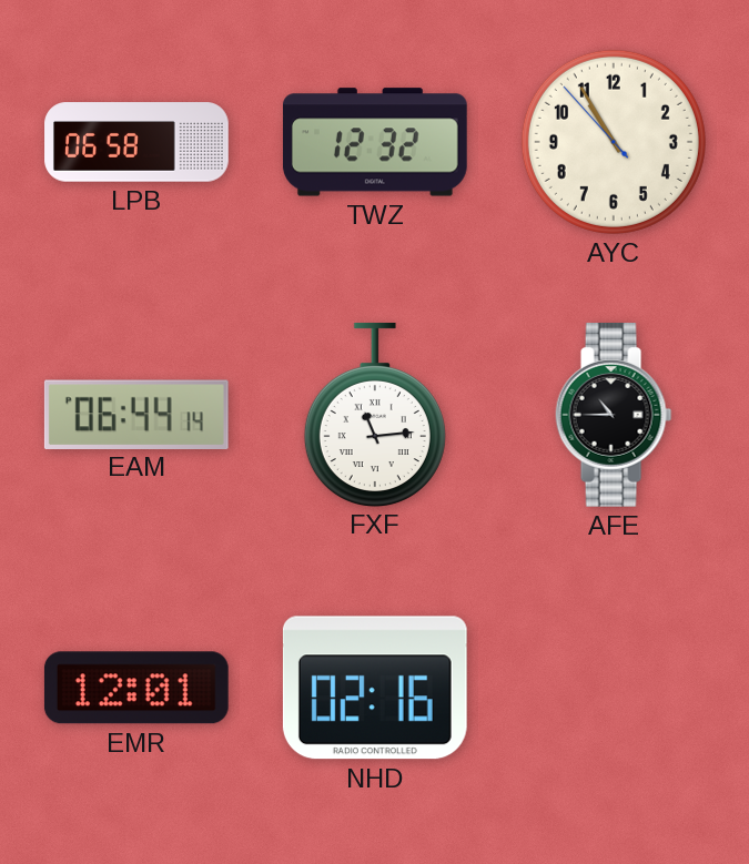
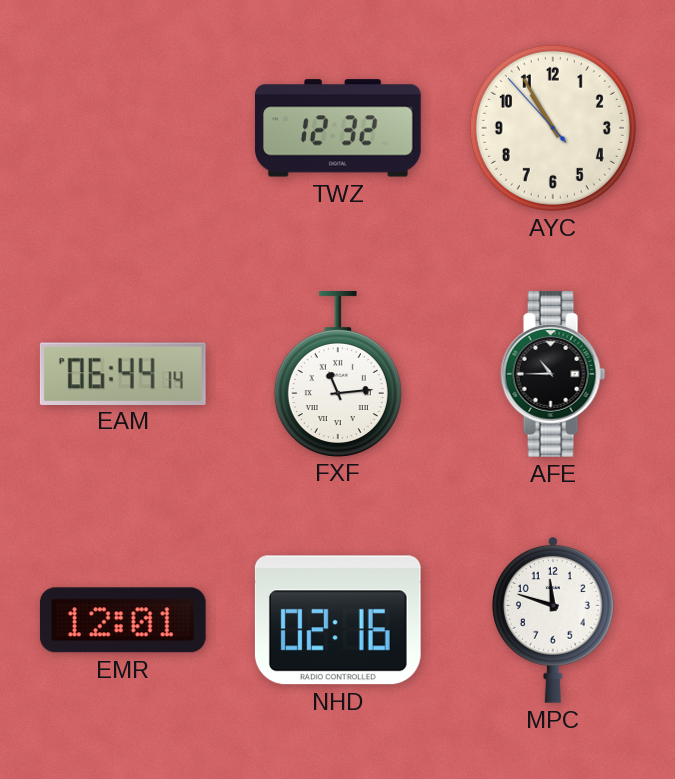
LPB: 06:58 -> none (136, 142)
MPC: none -> 11:48 (553, 620)
